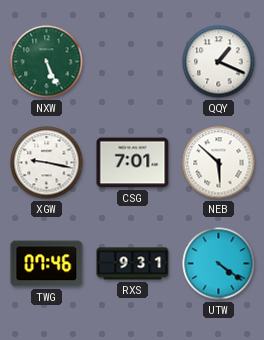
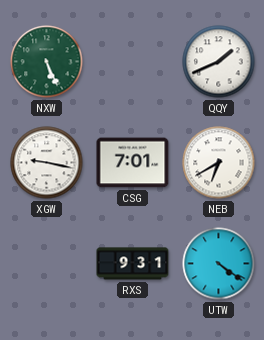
QQY: 1:19 -> 1:41 (219, 62)
NEB: 5:52 -> 6:40 (219, 163)
TWG: 07:46 -> none (47, 264)
